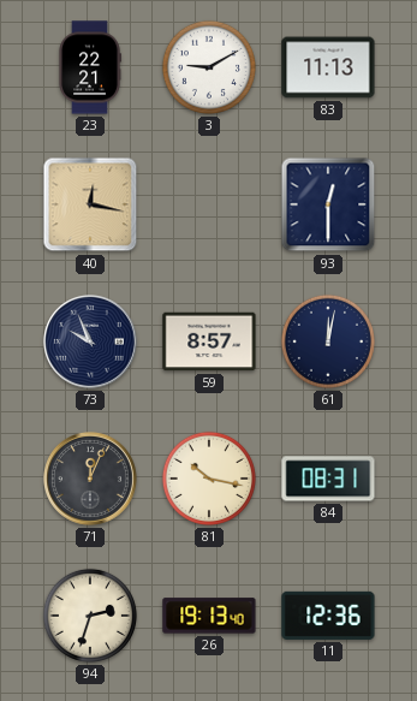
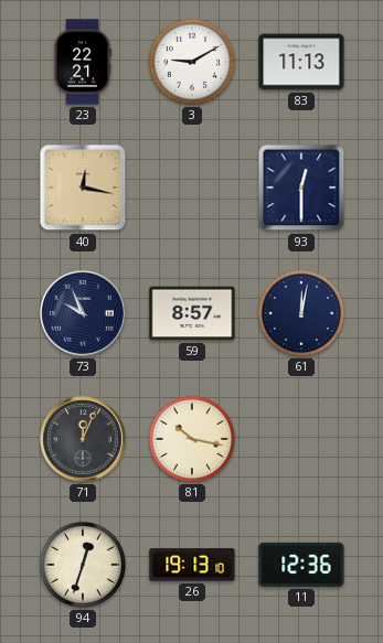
84: 08:31 -> none (328, 479)
94: 2:33 -> 12:33 (83, 565)
26: 19:13:40 -> 19:13:10 (192, 565)
